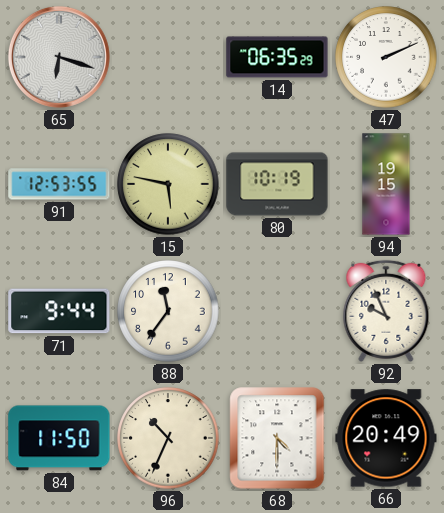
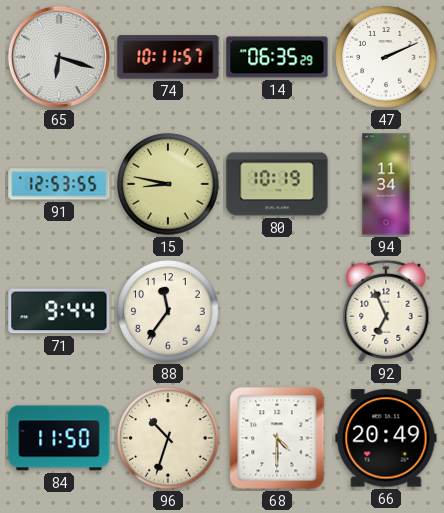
74: none -> 10:11 (168, 57)
15: 5:47 -> 8:47 (168, 184)
94: 19:15 -> 11:34 (386, 184)
92: 9:56 -> 6:56 (386, 311)
96: 10:34 -> 10:33 (168, 438)
